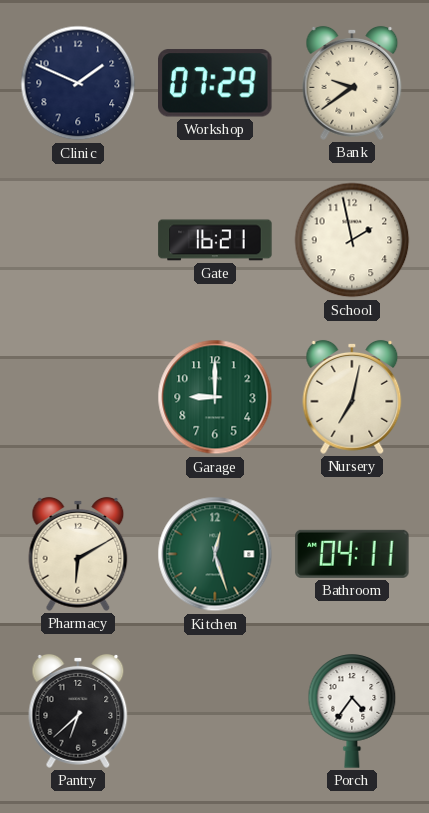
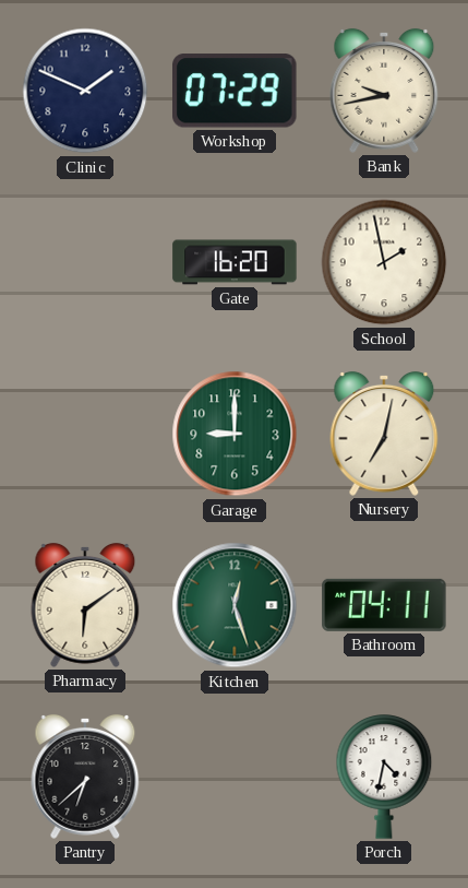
Bank: 9:39 -> 9:43 (384, 91)
Gate: 16:21 -> 16:20 (235, 262)
Pharmacy: 6:10 -> 6:09 (85, 605)
Porch: 4:36 -> 4:32 (384, 777)
